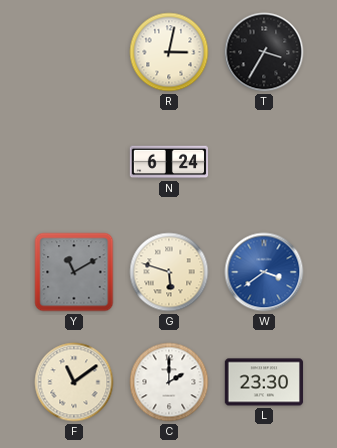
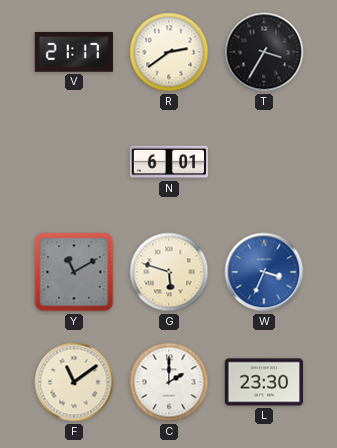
V: none -> 21:17 (74, 52)
R: 3:02 -> 2:39 (169, 52)
N: 6:24 -> 6:01 (169, 162)
W: 3:39 -> 3:34 (264, 272)
